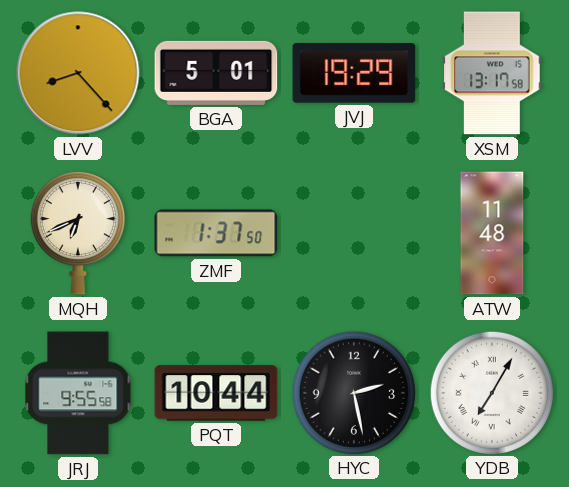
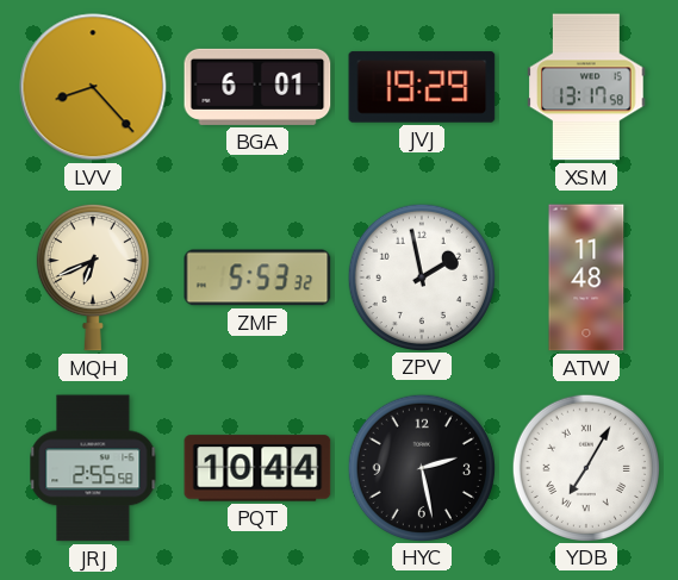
BGA: 5:01 -> 6:01 (257, 87)
ZMF: 1:37 -> 5:53 (257, 277)
ZPV: none -> 1:58 (421, 276)
JRJ: 9:55 -> 2:55 (93, 468)
